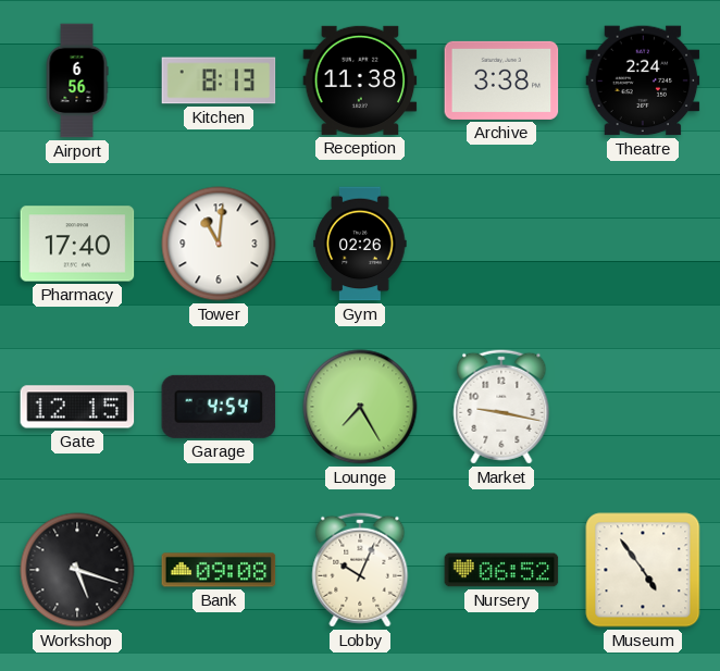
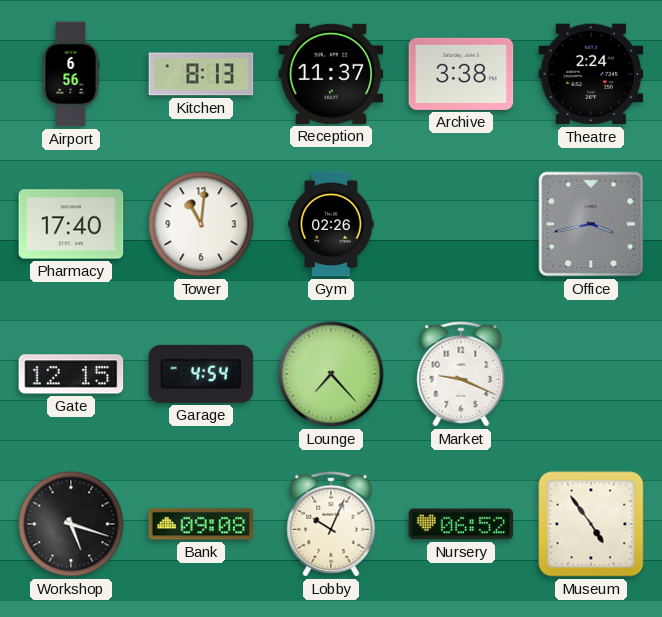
Reception: 11:38 -> 11:37 (331, 74)
Office: none -> 3:43 (591, 224)
Lounge: 7:25 -> 7:23 (331, 374)
Market: 9:17 -> 9:19 (461, 374)
